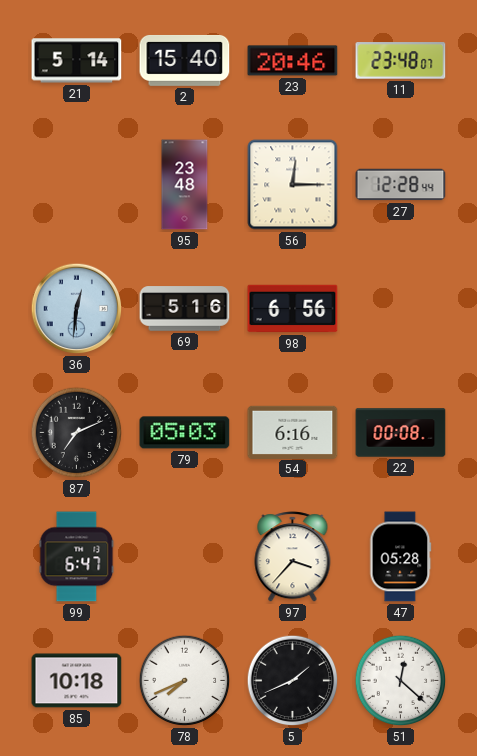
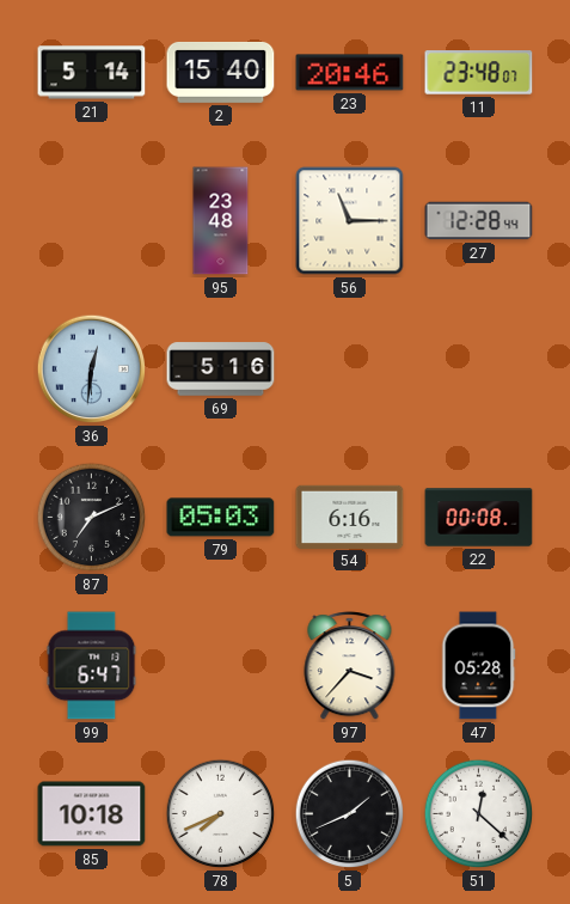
56: 12:15 -> 11:15 (350, 221)
98: 6:56 -> none (293, 309)
